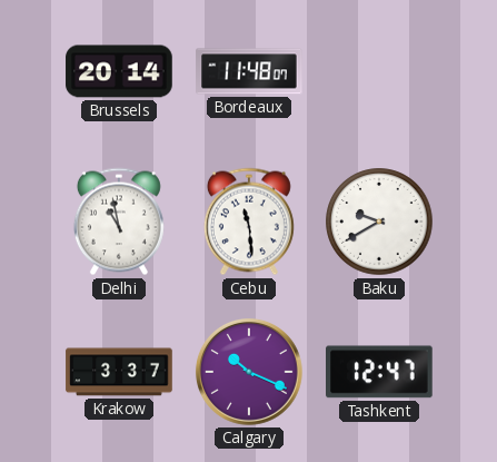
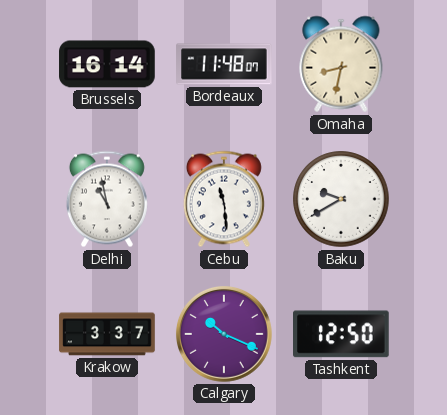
Brussels: 20:14 -> 16:14 (107, 64)
Omaha: none -> 8:32 (341, 64)
Tashkent: 12:47 -> 12:50 (342, 334)
